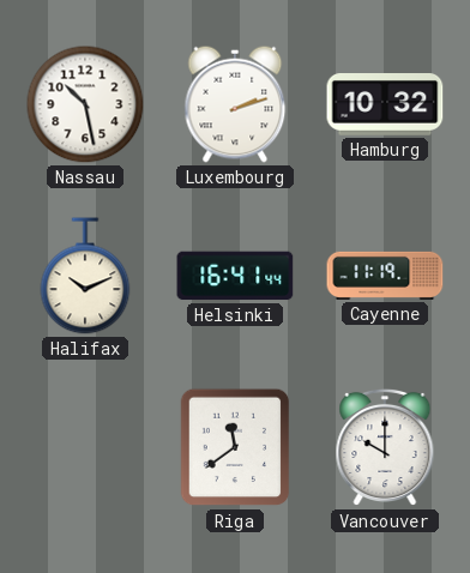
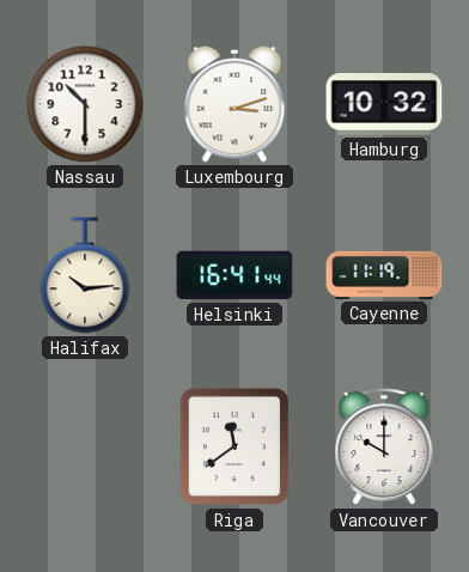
Nassau: 10:28 -> 10:30 (85, 104)
Luxembourg: 2:12 -> 3:12 (234, 104)
Halifax: 10:11 -> 10:14 (85, 275)
